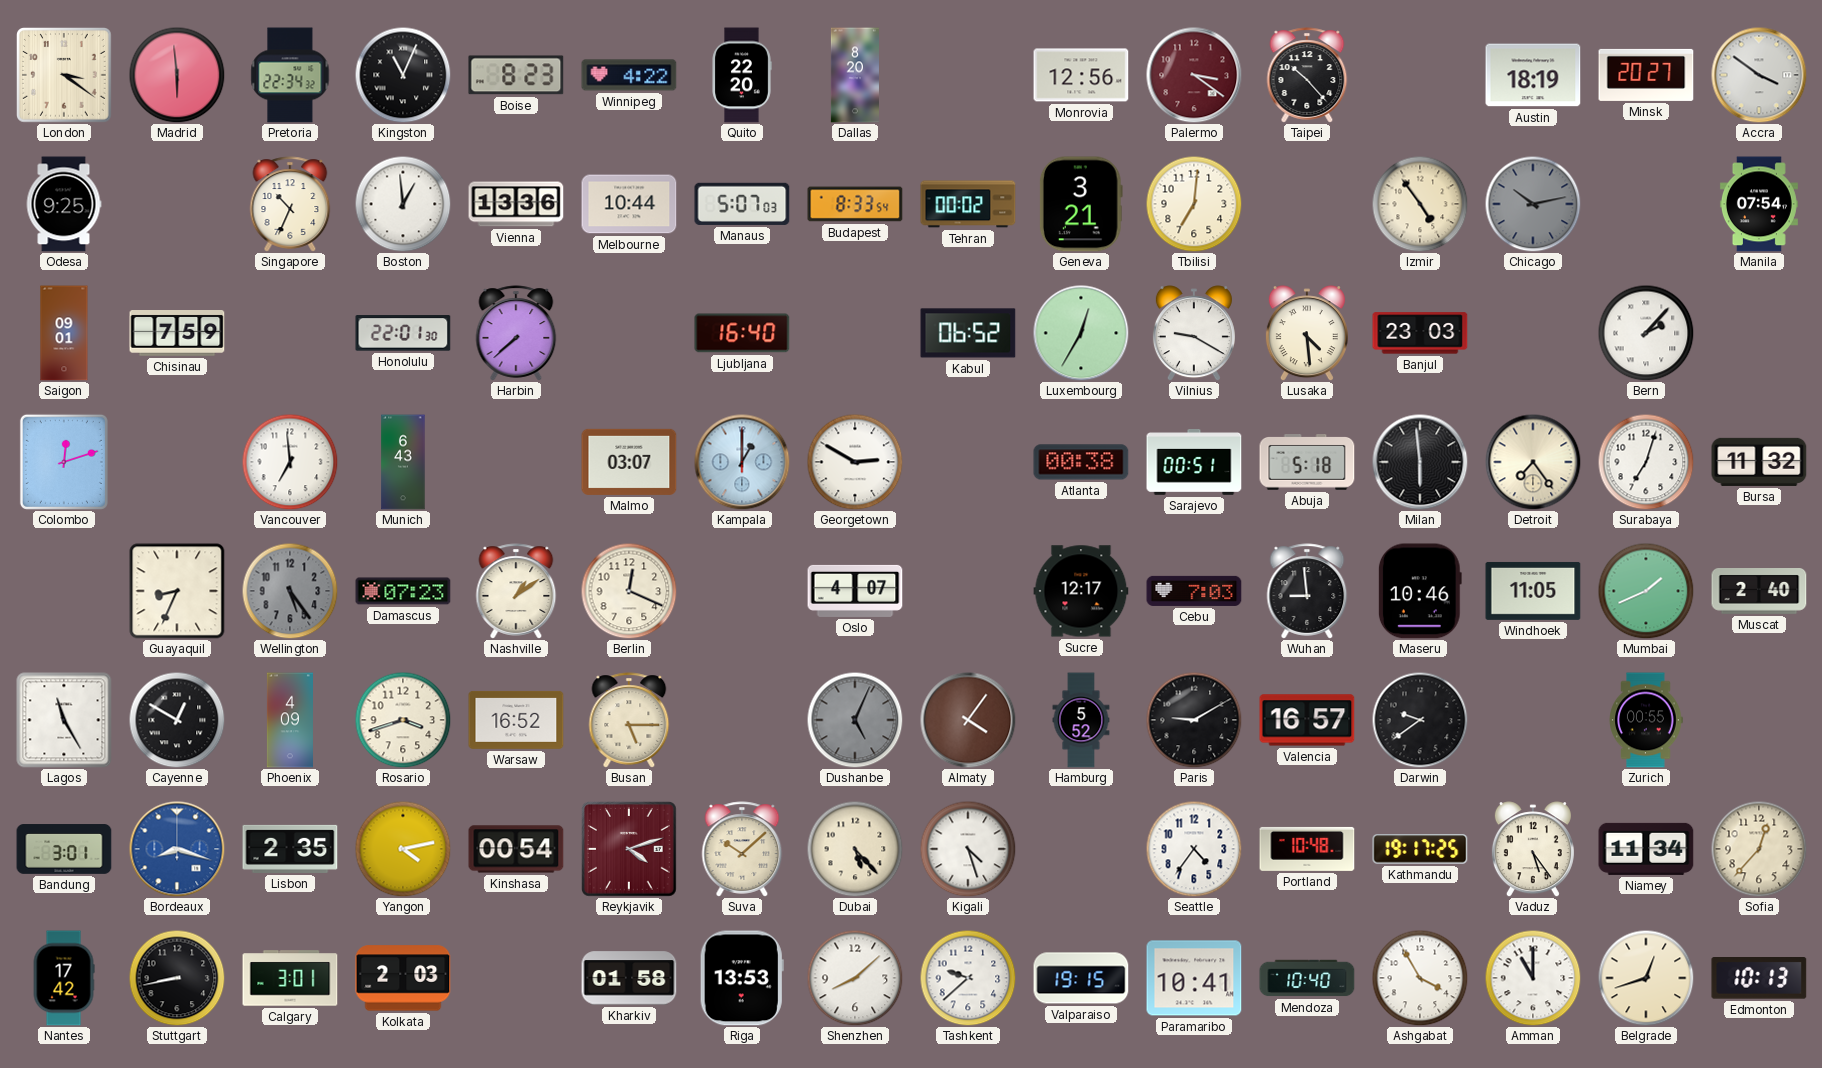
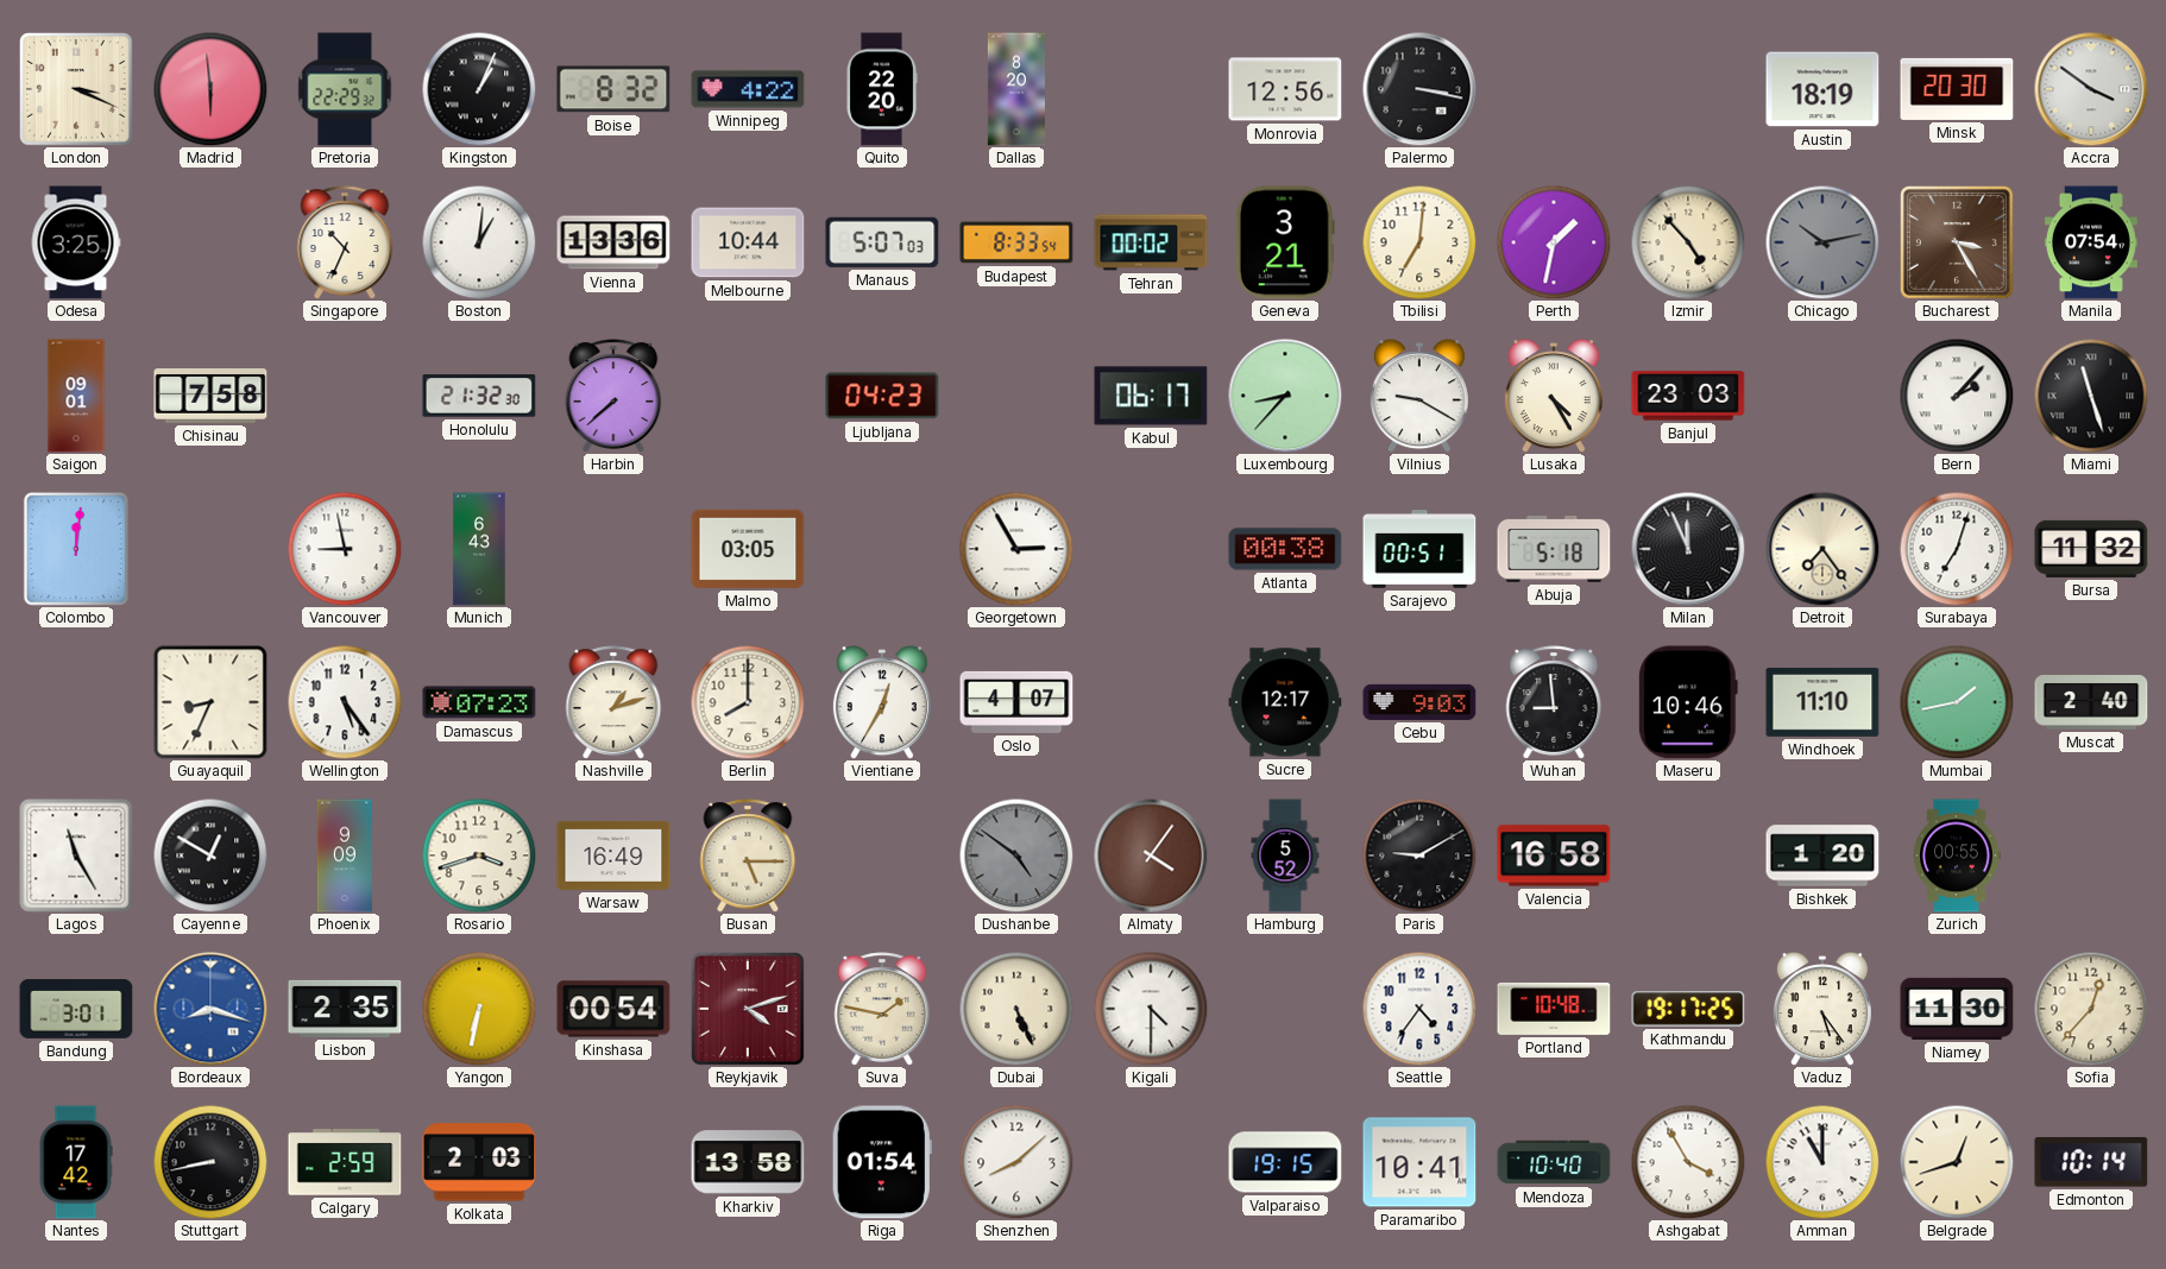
London: 3:21 -> 3:19 (77, 90)
Pretoria: 22:34 -> 22:29 (345, 89)
Kingston: 11:04 -> 1:04 (479, 89)
Boise: 8:23 -> 8:32 (613, 89)
Palermo: 3:21 -> 3:17 (1419, 89)
Palermo dial: burgundy -> black (1419, 89)
Taipei: 10:23 -> none (1307, 75)
Minsk: 20:27 -> 20:30 (1957, 89)
Odesa: 9:25 -> 3:25 (76, 242)
Boston: 12:59 -> 1:01 (479, 242)
Perth: none -> 1:32 (1554, 242)
Izmir: 4:54 -> 4:53 (1688, 242)
Bucharest: none -> 3:25 (1958, 244)
Chisinau: 7:59 -> 7:58 (210, 397)
Honolulu: 22:01 -> 21:32 (479, 396)
Ljubljana: 16:40 -> 04:23 (882, 396)
Kabul: 06:52 -> 06:17 (1151, 396)
Luxembourg: 12:35 -> 8:37 (1285, 396)
Lusaka: 4:29 -> 4:25 (1554, 396)
Miami: none -> 11:27 (2091, 396)
Colombo: 12:12 -> 12:01 (76, 549)
Vancouver: 6:59 -> 8:58 (345, 549)
Malmo: 03:07 -> 03:05 (748, 549)
Kampala: 1:00 -> none (742, 462)
Georgetown: 2:50 -> 2:55 (1016, 549)
Milan: 5:59 -> 11:56 (1688, 549)
Wellington dial: grey -> white (345, 702)
Nashville: 1:09 -> 1:12 (613, 702)
Berlin: 12:19 -> 8:00 (748, 702)
Vientiane: none -> 12:35 (882, 702)
Cebu: 7:03 -> 9:03 (1419, 702)
Windhoek: 11:05 -> 11:10 (1822, 702)
Mumbai: 1:41 -> 1:43 (1957, 702)
Phoenix: 4:09 -> 9:09 (345, 856)
Warsaw: 16:52 -> 16:49 (613, 856)
Dushanbe: 5:04 -> 4:51 (1016, 856)
Valencia: 16:57 -> 16:58 (1554, 856)
Darwin: 9:39 -> none (1420, 720)
Bishkek: none -> 1:20 (1822, 856)
Yangon: 4:13 -> 6:32 (479, 1009)
Suva: 10:08 -> 1:47 (882, 1009)
Dubai: 5:23 -> 5:26 (1016, 1009)
Kigali: 4:27 -> 4:30 (1151, 1009)
Niamey: 11:34 -> 11:30 (1957, 1009)
Calgary: 3:01 -> 2:59 (345, 1162)
Kharkiv: 01:58 -> 13:58 (748, 1162)
Riga: 13:53 -> 01:54 (882, 1162)
Tashkent: 9:38 -> none (968, 978)
Edmonton: 10:13 -> 10:14 (2091, 1162)
